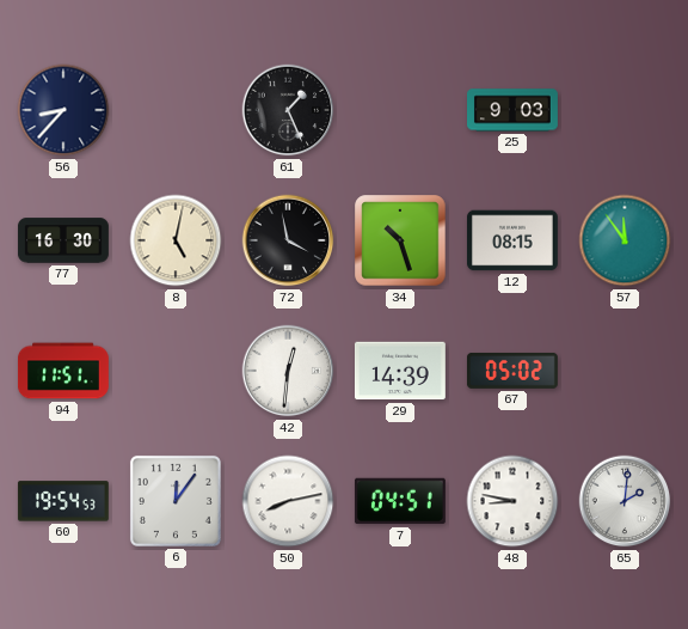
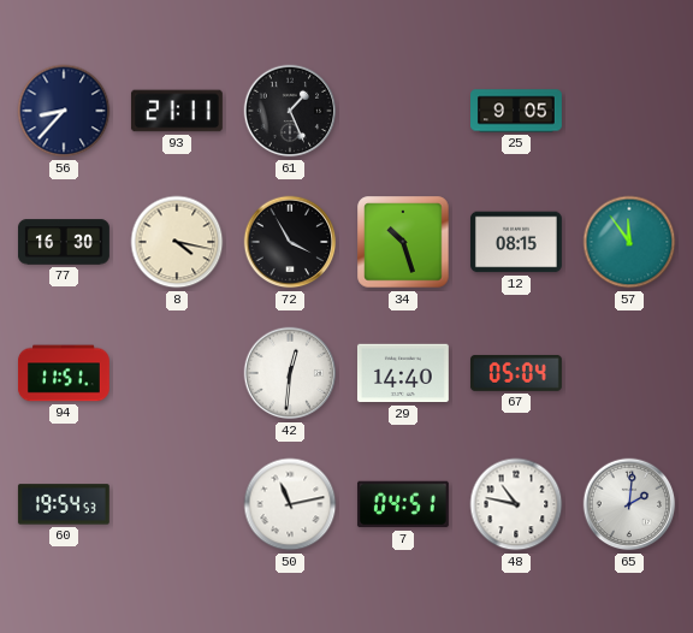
93: none -> 21:11 (177, 111)
25: 9:03 -> 9:05 (517, 111)
8: 5:02 -> 4:17 (177, 242)
72: 3:58 -> 3:55 (290, 242)
29: 14:39 -> 14:40 (403, 373)
67: 05:02 -> 05:04 (516, 373)
6: 12:06 -> none (176, 501)
50: 8:13 -> 11:13 (290, 504)
48: 8:47 -> 10:47 (516, 504)
